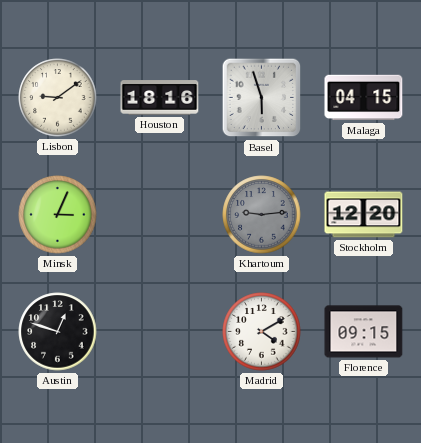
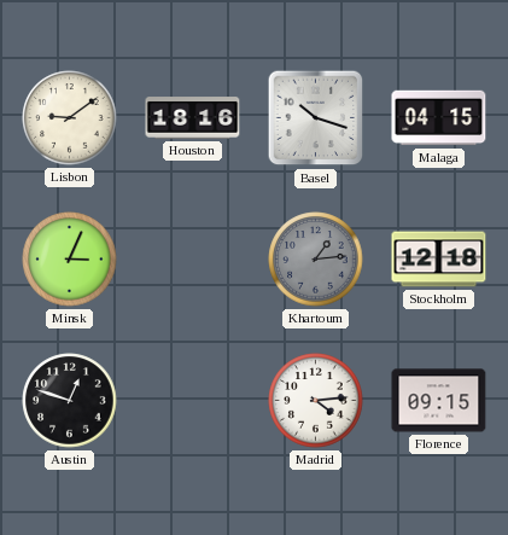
Basel: 5:57 -> 10:18 (316, 118)
Khartoum: 9:14 -> 1:14 (316, 260)
Stockholm: 12:20 -> 12:18 (439, 260)
Madrid: 4:10 -> 4:14 (316, 401)
